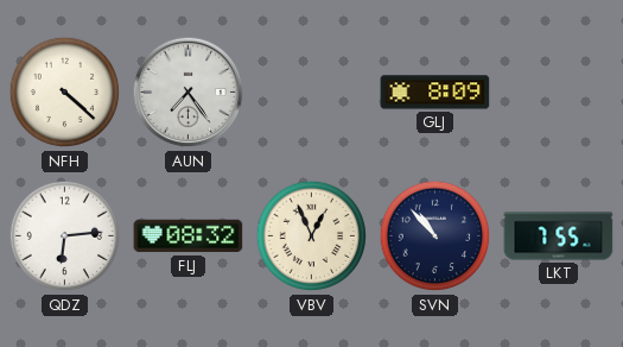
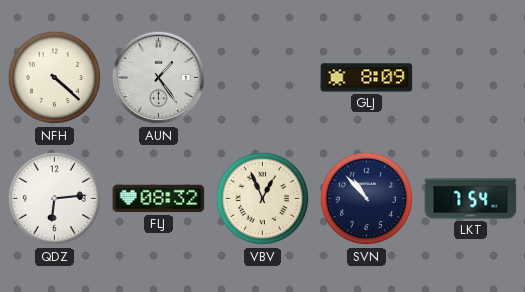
AUN: 7:24 -> 1:24 (159, 78)
LKT: 7:55 -> 7:54 (471, 199)
